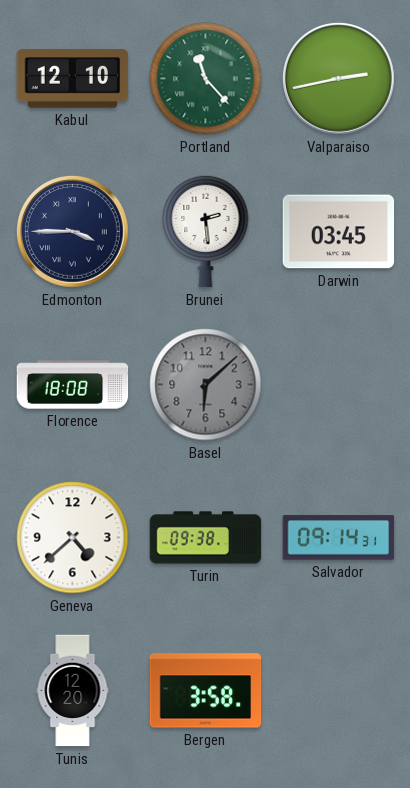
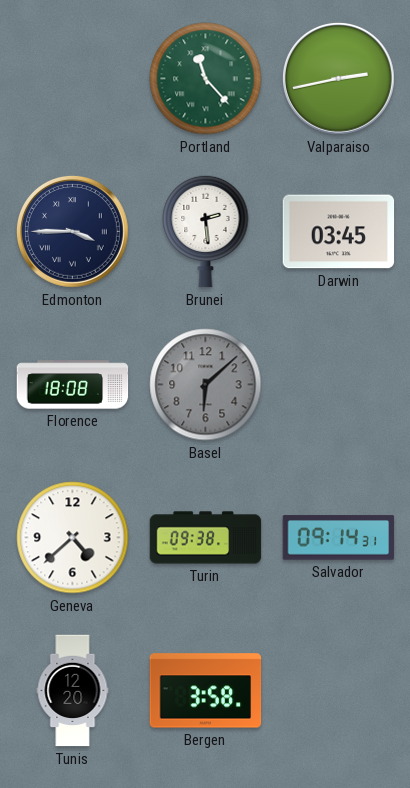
Kabul: 12:10 -> none (73, 79)
